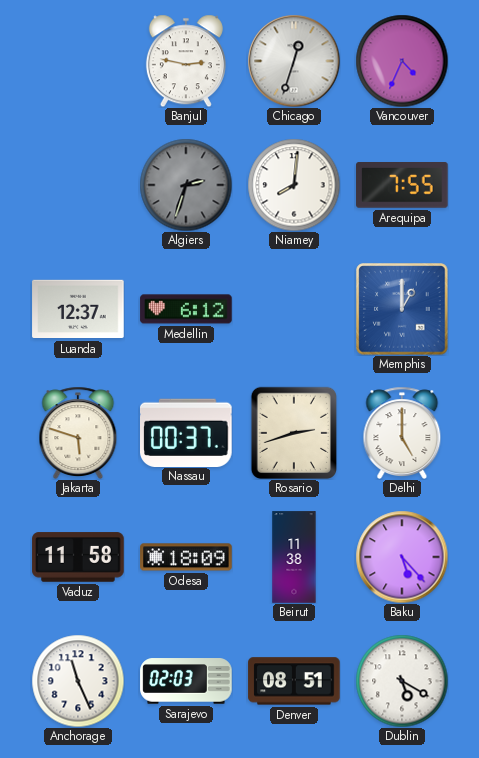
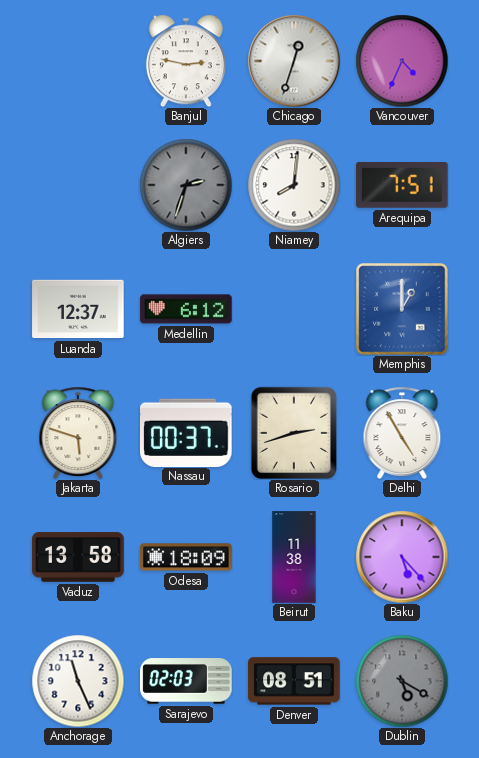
Arequipa: 7:55 -> 7:51 (402, 186)
Delhi: 5:00 -> 4:55 (402, 432)
Vaduz: 11:58 -> 13:58 (78, 557)
Dublin dial: white -> grey (402, 681)
